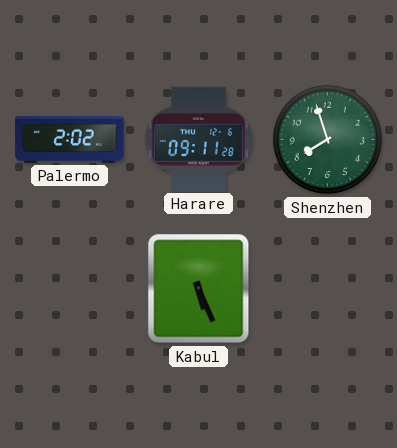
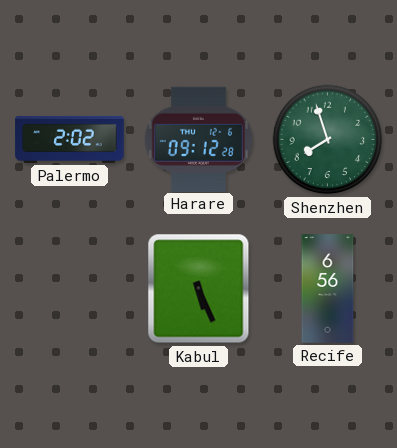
Harare: 09:11 -> 09:12 (198, 139)
Recife: none -> 6:56 (328, 289)
